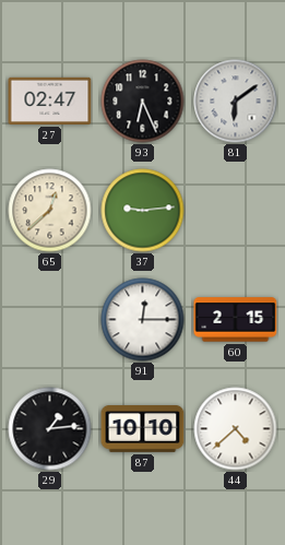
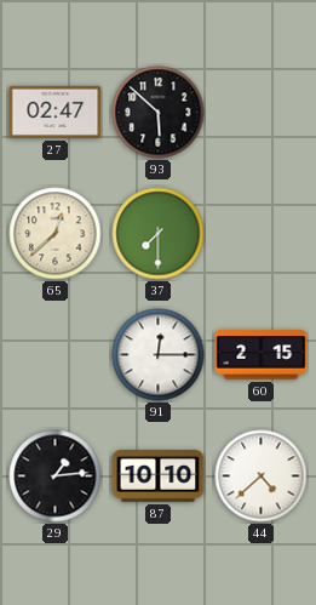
93: 6:26 -> 5:52 (159, 113)
81: 6:09 -> none (236, 102)
37: 9:14 -> 7:30 (159, 234)
